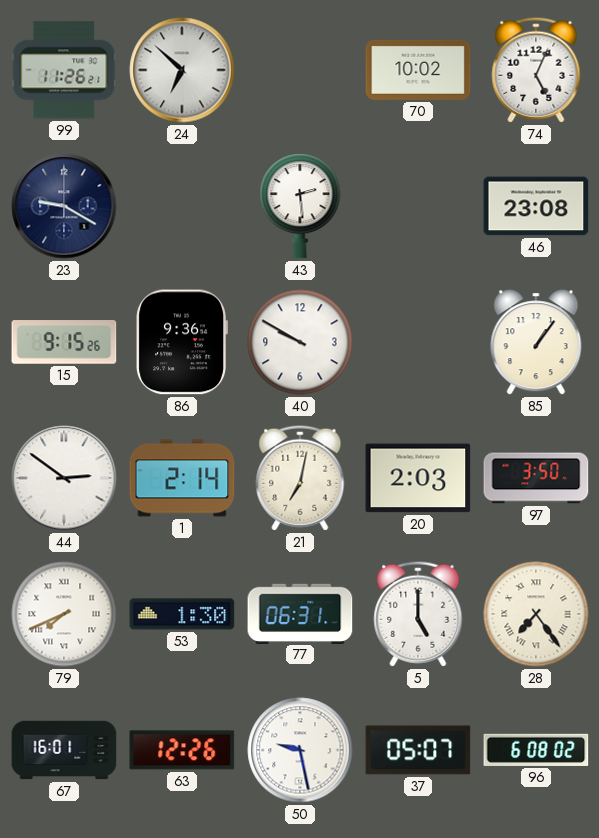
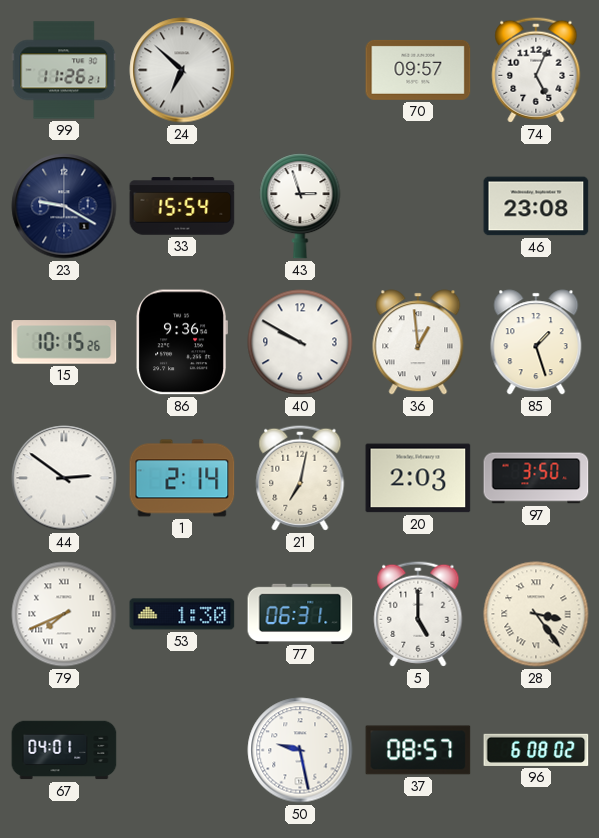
70: 10:02 -> 09:57 (418, 70)
33: none -> 15:54 (182, 206)
43: 2:29 -> 2:57 (300, 206)
15: 9:15 -> 10:15 (64, 342)
36: none -> 12:59 (418, 342)
85: 1:06 -> 1:27 (536, 342)
28: 7:24 -> 3:24 (536, 614)
67: 16:01 -> 04:01 (64, 750)
63: 12:26 -> none (182, 750)
37: 05:07 -> 08:57 (418, 750)
